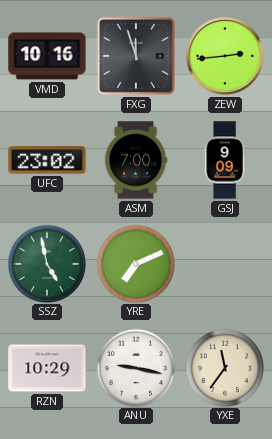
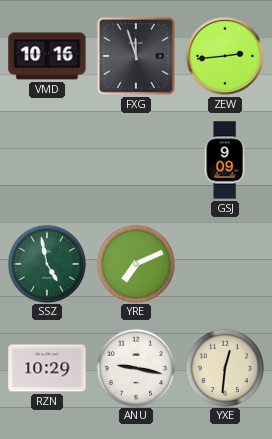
UFC: 23:02 -> none (47, 160)
ASM: 7:00 -> none (136, 160)
YXE: 11:36 -> 12:31 (224, 367)
